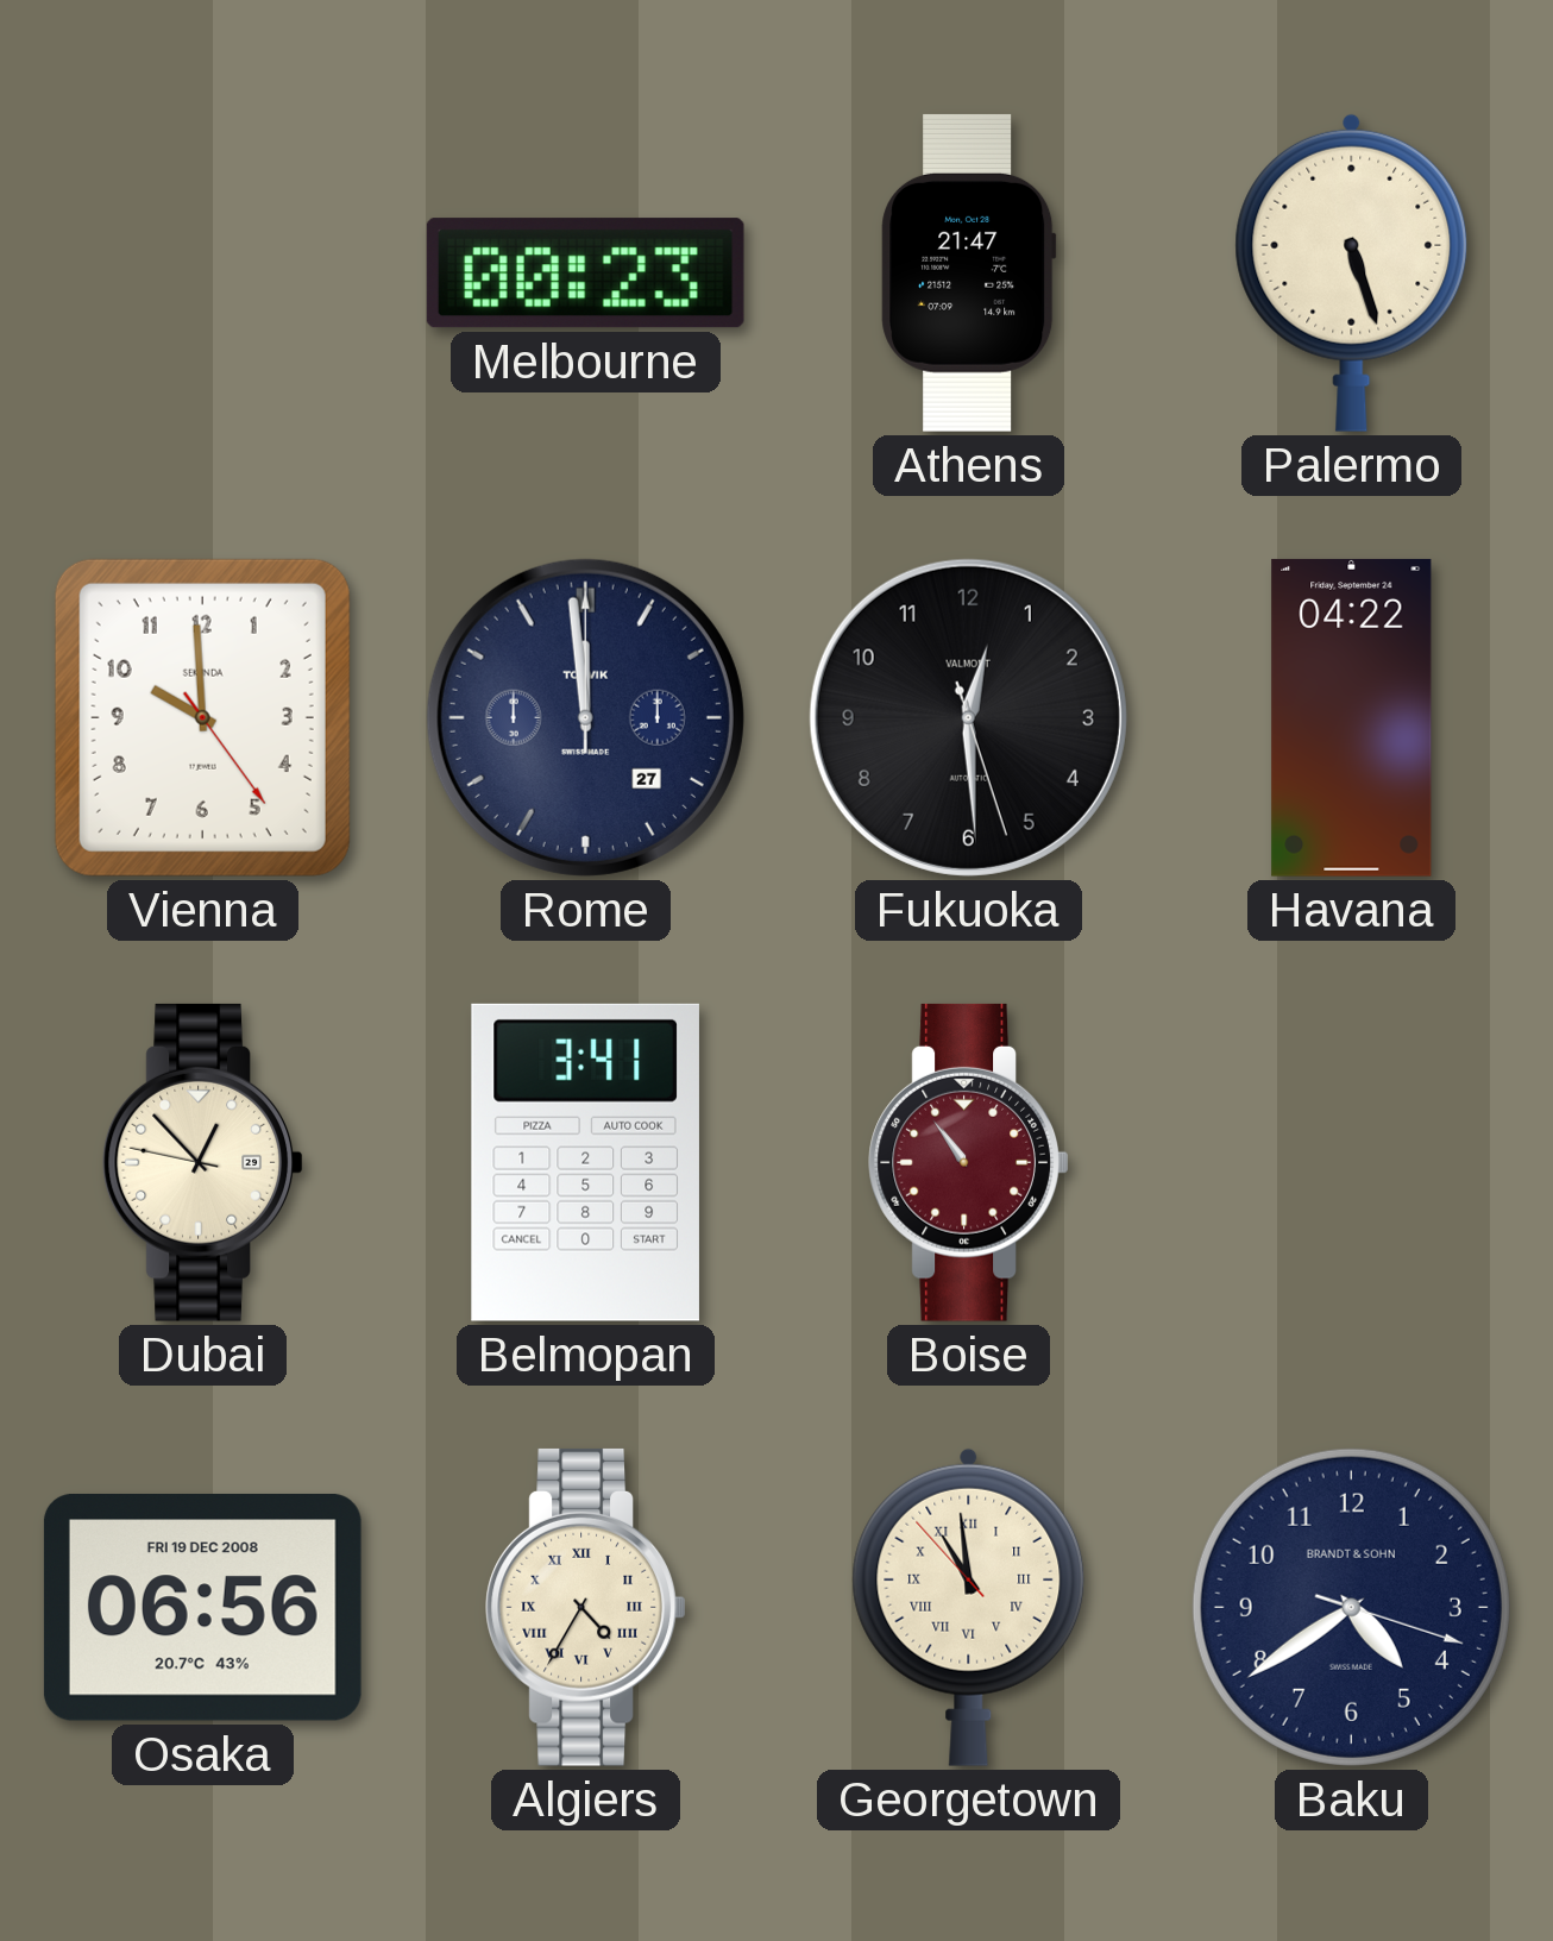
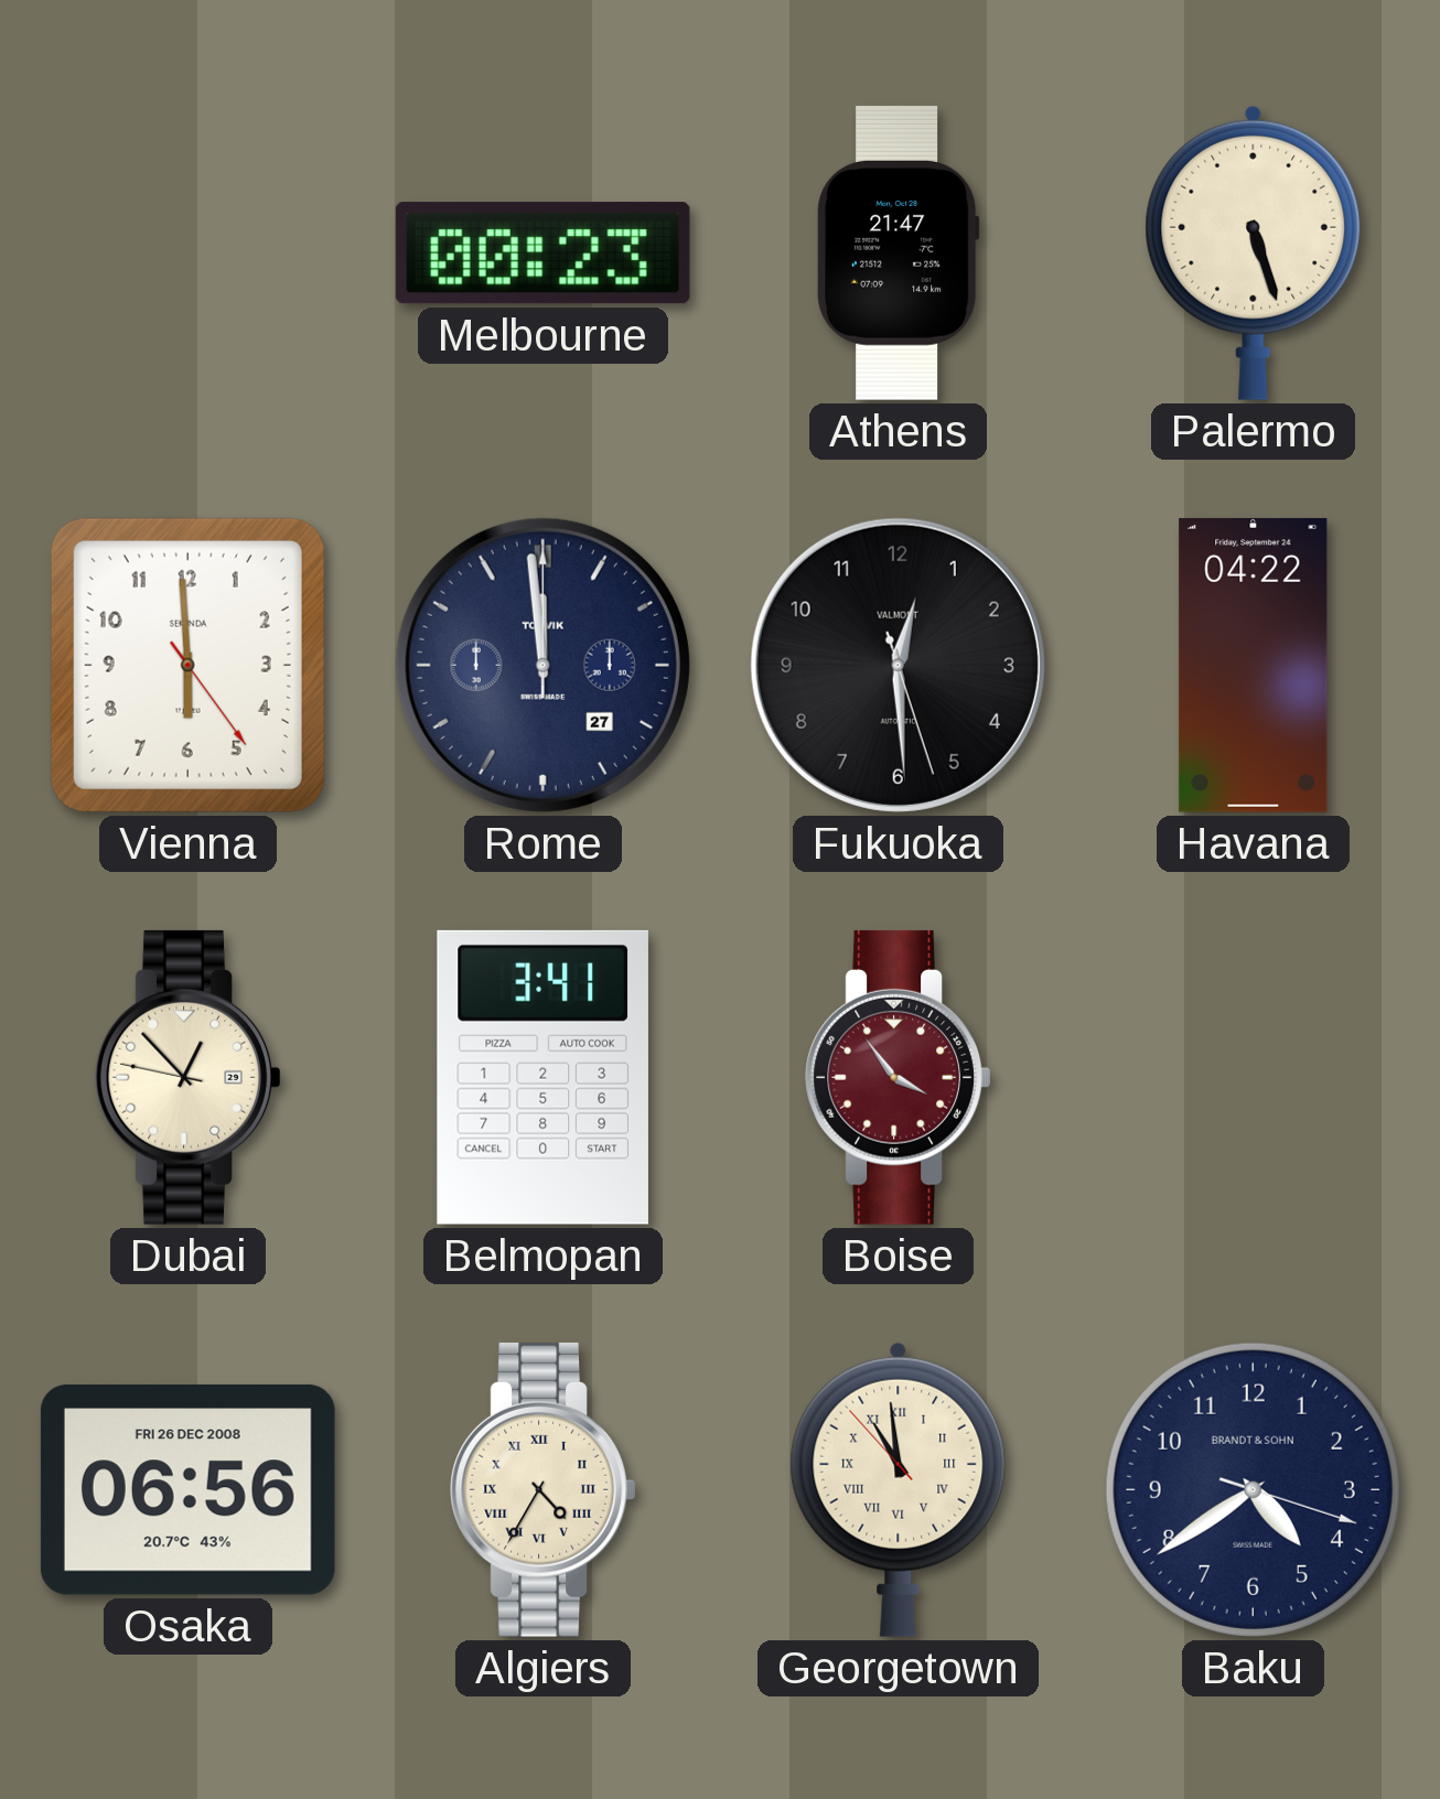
Vienna: 9:59 -> 5:59 (187, 665)
Boise: 10:54 -> 3:54 (899, 1077)
Osaka date: FRI 19 DEC 2008 -> FRI 26 DEC 2008 (187, 1489)
